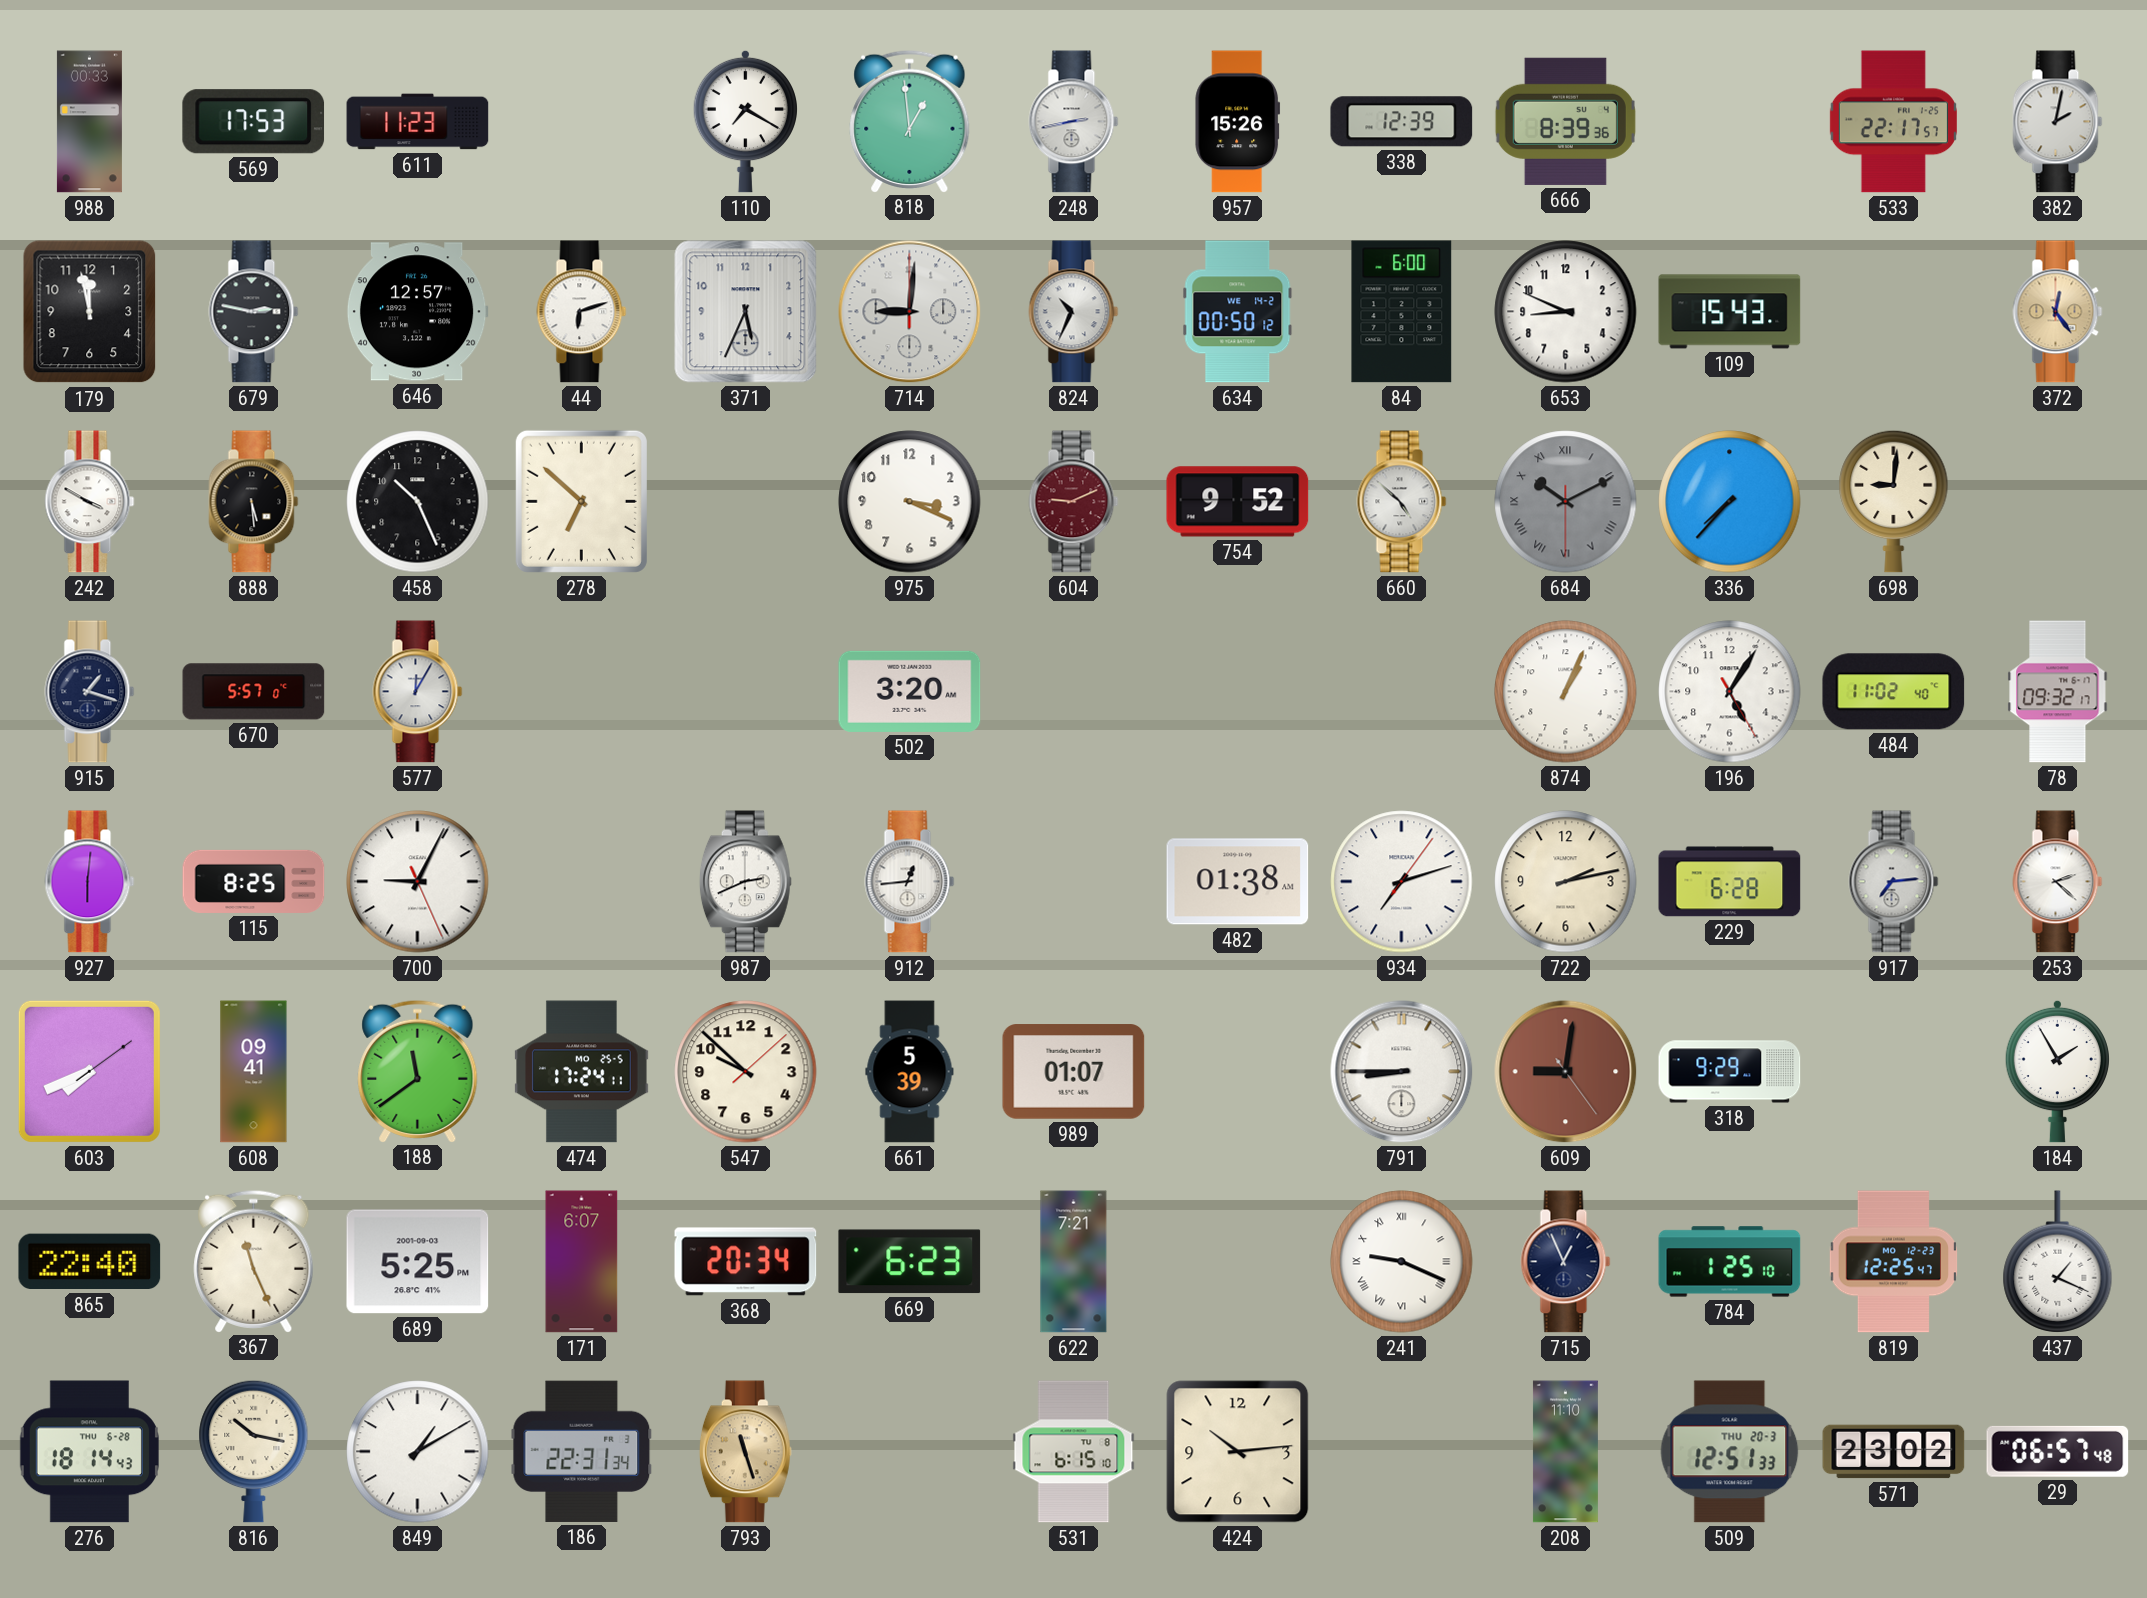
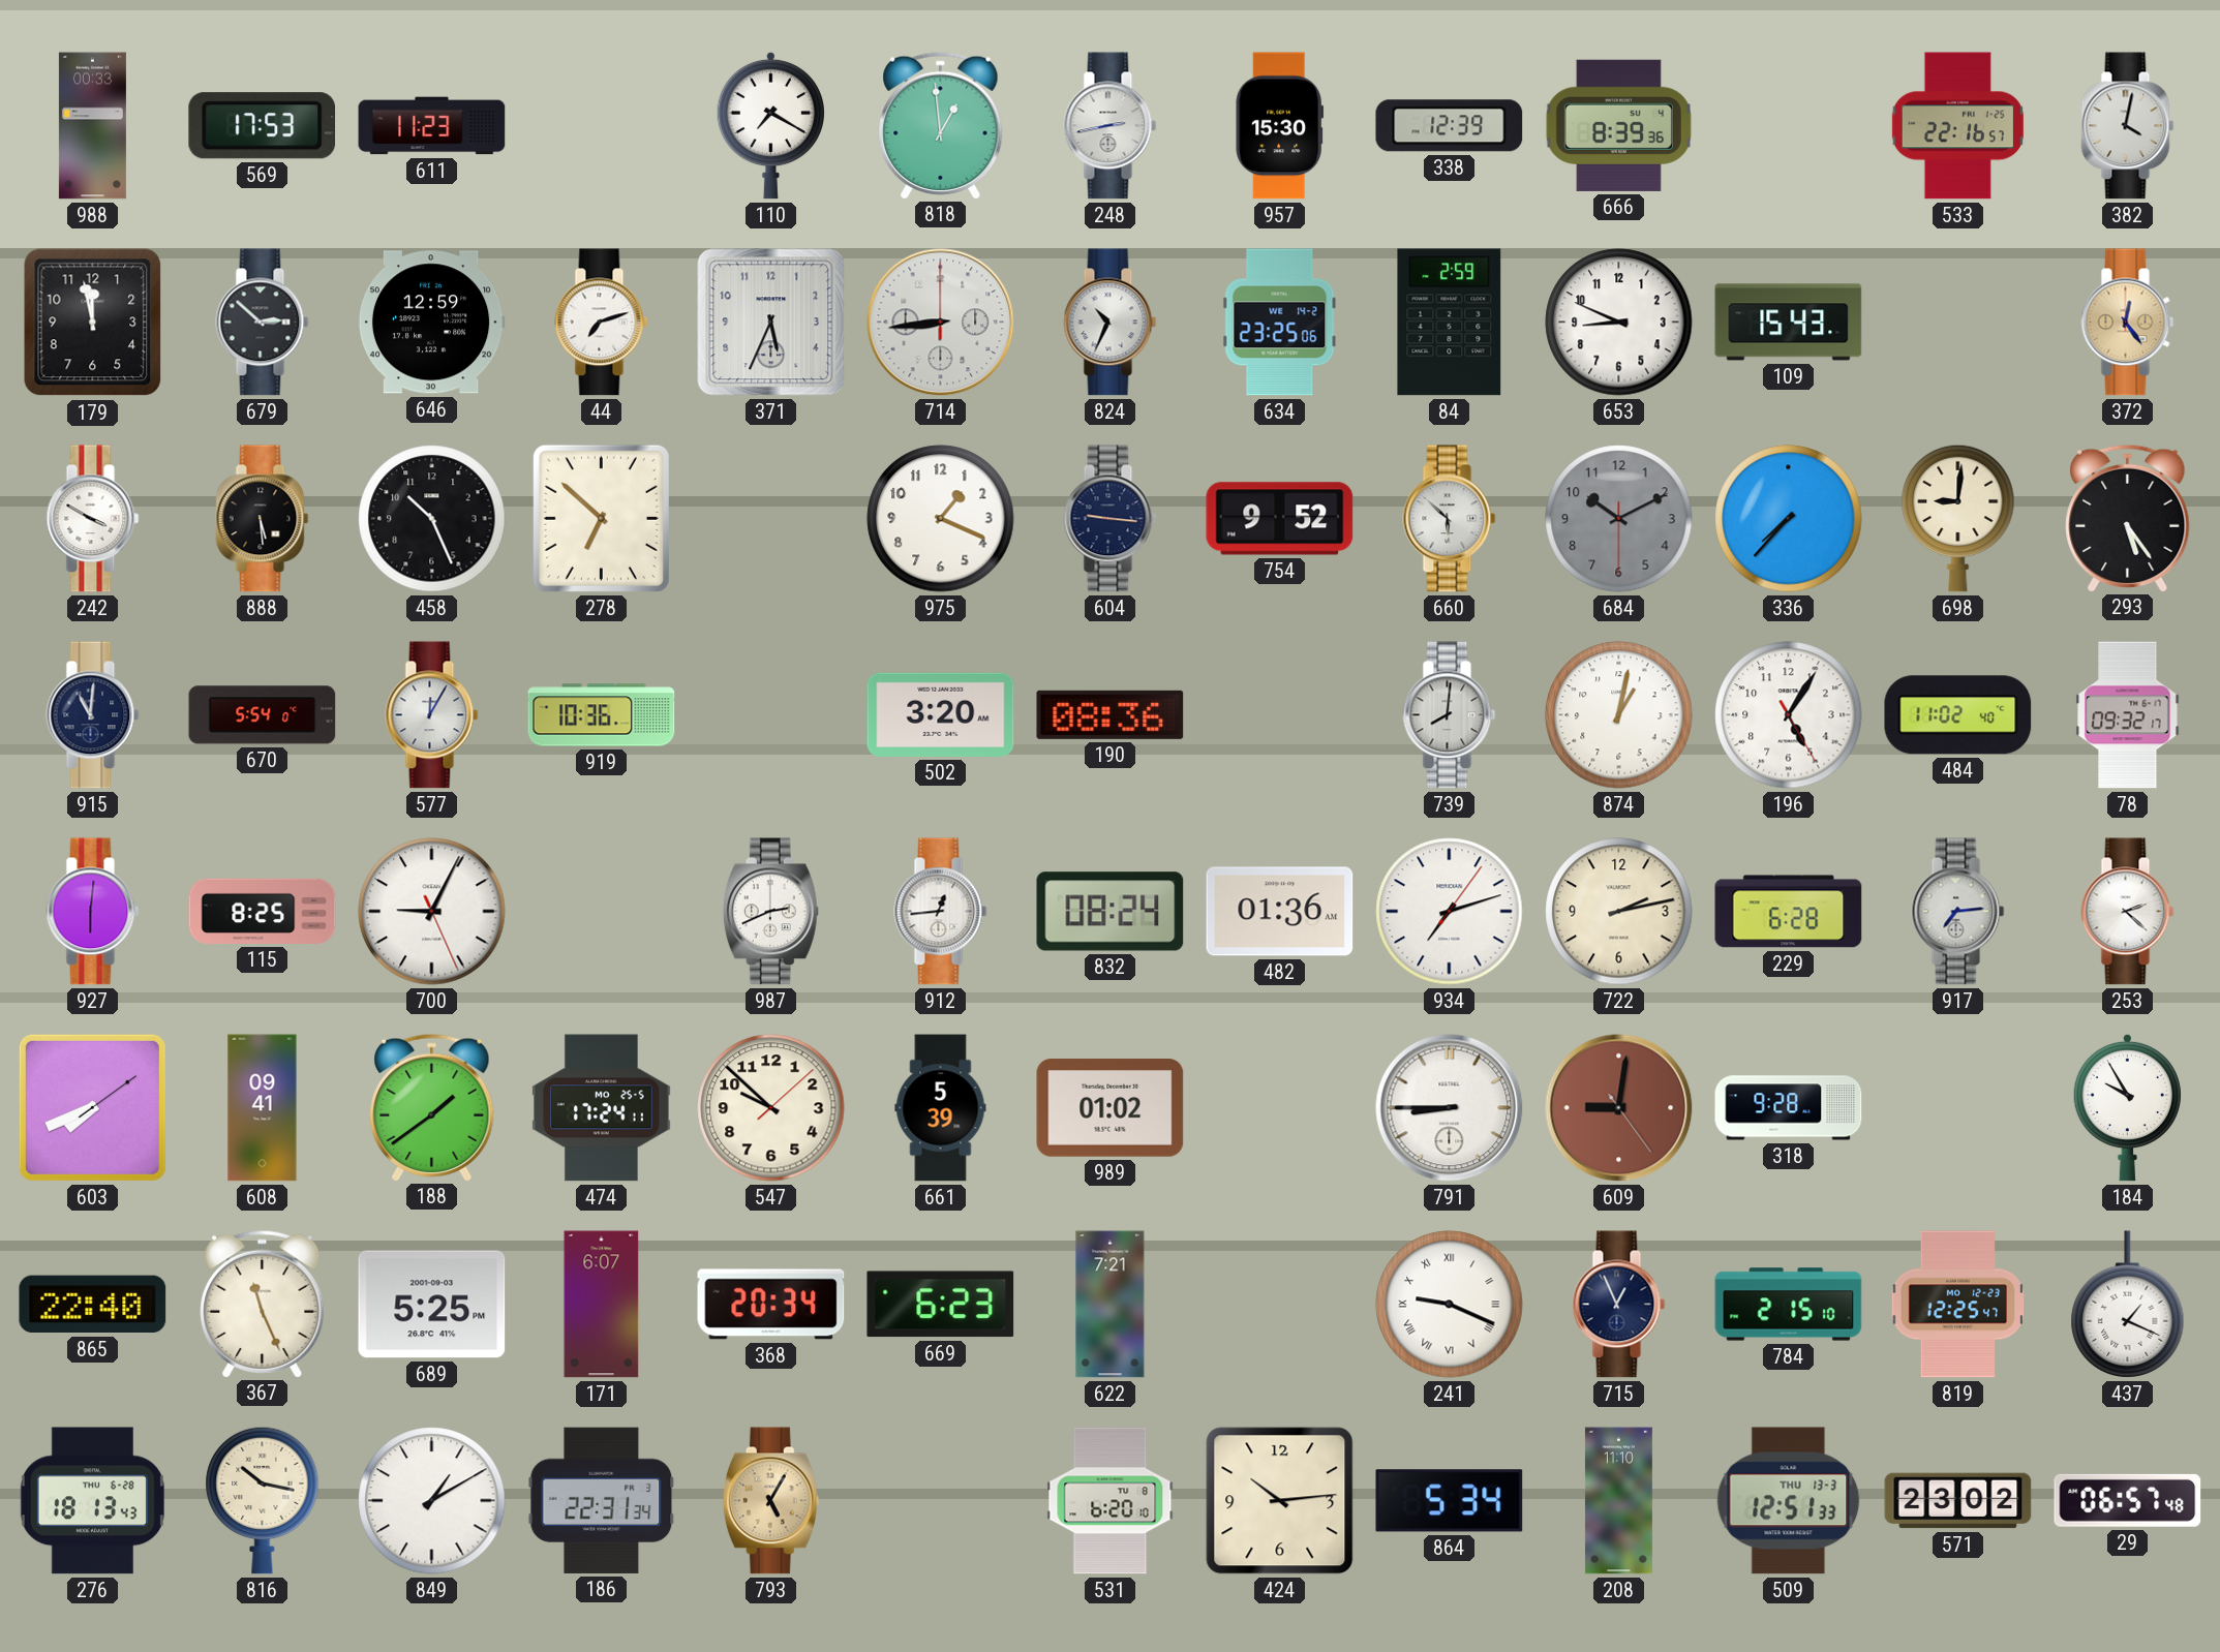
957: 15:26 -> 15:30 (1280, 126)
533: 22:17 -> 22:16 (1957, 126)
382: 2:02 -> 4:02 (2128, 126)
679: 2:47 -> 2:52 (263, 323)
646: 12:57 -> 12:59 (431, 323)
44: 6:12 -> 7:12 (602, 323)
714: 9:01 -> 8:44 (941, 323)
634: 00:50 -> 23:25 (1280, 323)
84: 6:00 -> 2:59 (1450, 323)
975: 3:19 -> 1:19 (941, 519)
604: 9:11 -> 9:16 (1111, 519)
604 dial: burgundy -> navy (1111, 519)
660: 4:52 -> 5:52 (1450, 519)
684 numerals: Roman -> Arabic (1619, 519)
293: none -> 5:24 (2128, 518)
915: 1:18 -> 11:01 (93, 715)
670: 5:57 -> 5:54 (263, 715)
919: none -> 10:36 (602, 715)
190: none -> 08:36 (1111, 714)
739: none -> 8:01 (1450, 715)
874: 1:04 -> 1:02 (1619, 715)
832: none -> 08:24 (1111, 912)
482: 01:38 -> 01:36 (1280, 912)
188: 11:39 -> 1:39 (432, 1107)
989: 01:07 -> 01:02 (1111, 1108)
318: 9:29 -> 9:28 (1789, 1108)
184: 1:55 -> 9:55 (2127, 1107)
784: 1:25 -> 2:15 (1789, 1305)
276: 18:14 -> 18:13 (92, 1501)
793: 11:27 -> 5:05 (770, 1501)
531: 6:15 -> 6:20 (1111, 1501)
864: none -> 5:34 (1450, 1501)
509 date: THU 20-3 -> THU 13-3 (1789, 1501)
